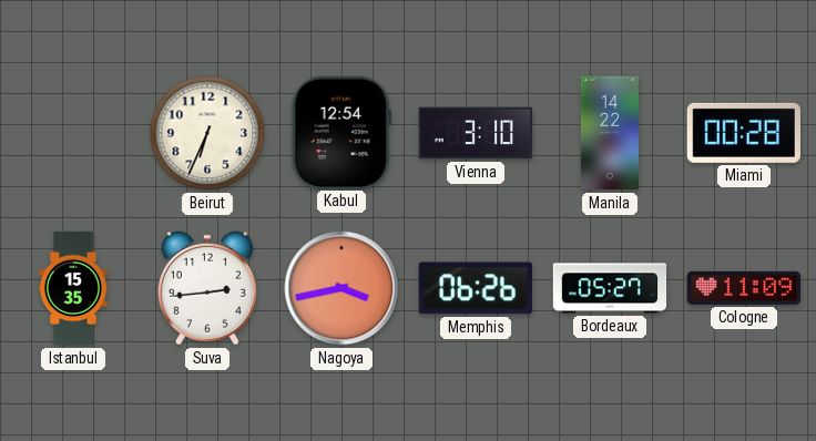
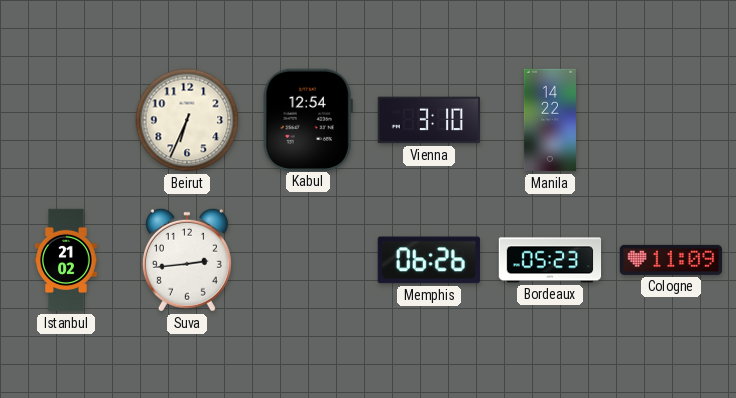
Miami: 00:28 -> none (744, 133)
Istanbul: 15:35 -> 21:02 (66, 260)
Nagoya: 3:43 -> none (341, 288)
Bordeaux: 05:27 -> 05:23 (550, 260)
